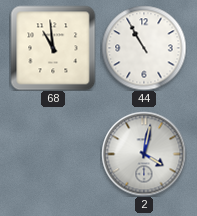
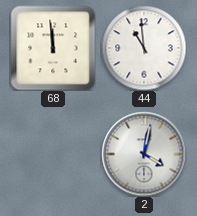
68: 10:59 -> 11:59 (53, 48)
44: 10:55 -> 10:59 (144, 48)
